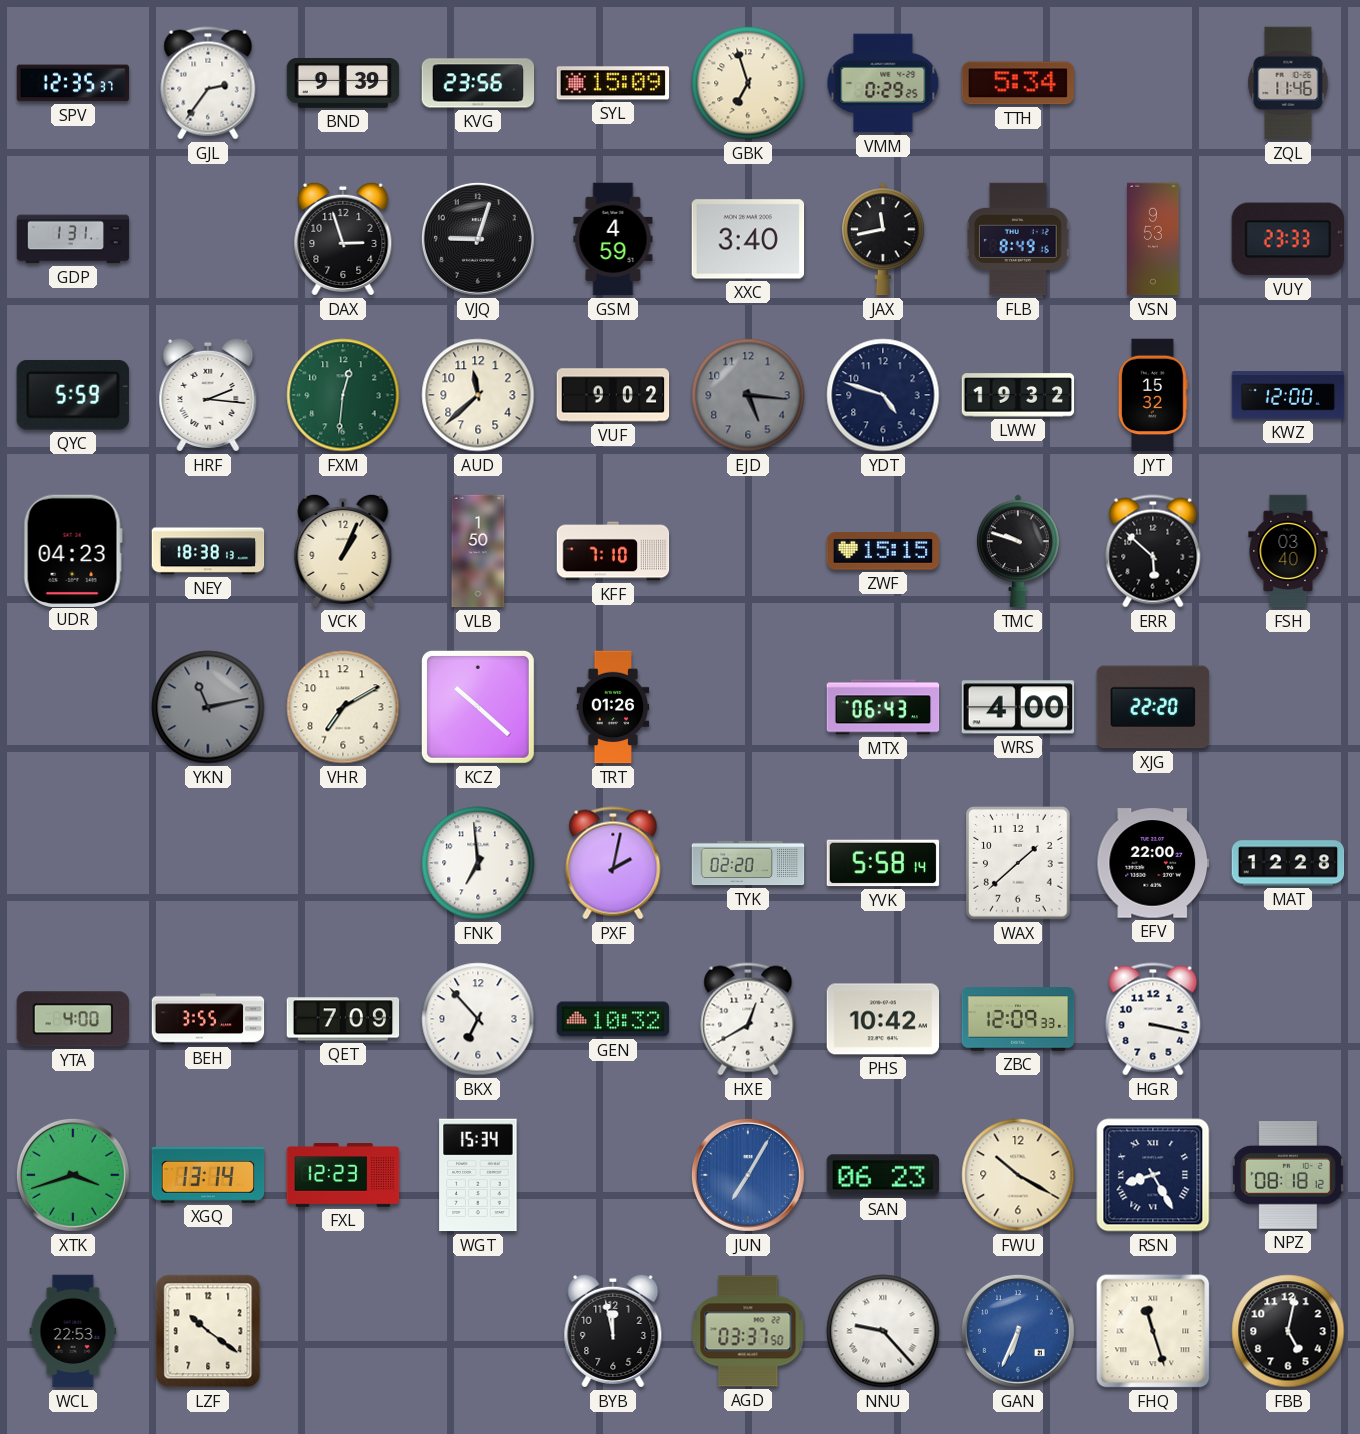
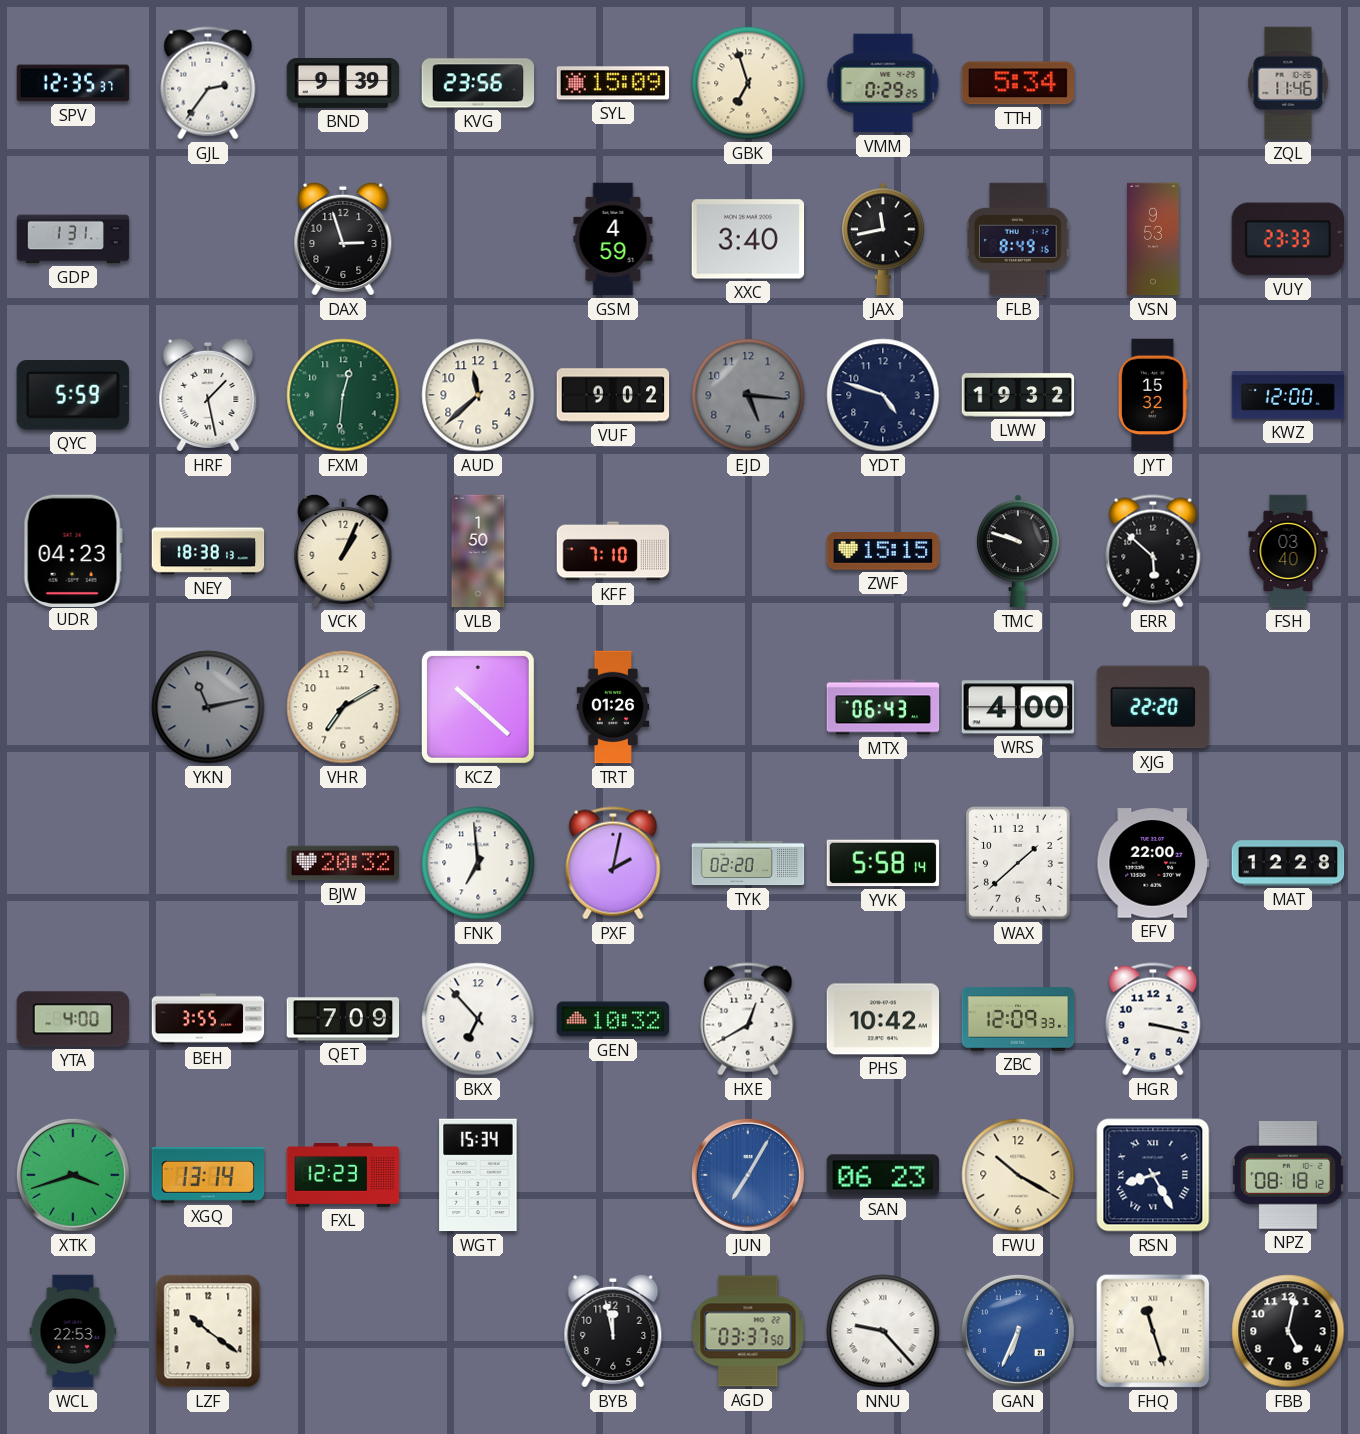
VJQ: 9:03 -> none (478, 239)
HRF: 2:16 -> 1:28 (208, 395)
BJW: none -> 20:32 (343, 863)
